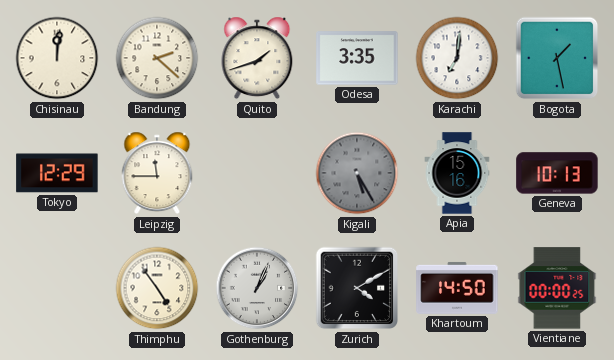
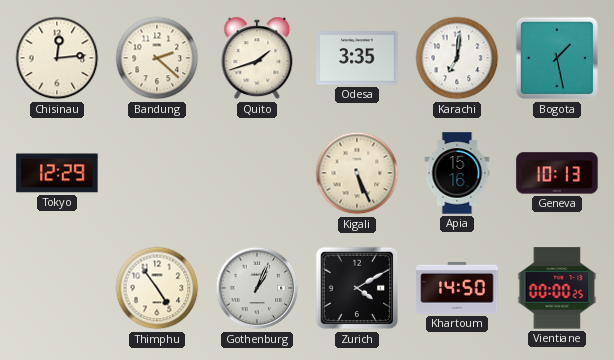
Chisinau: 12:01 -> 12:14 (57, 58)
Leipzig: 11:45 -> none (157, 173)
Kigali: 5:25 -> 5:26 (357, 173)
Kigali dial: grey -> cream (357, 173)
